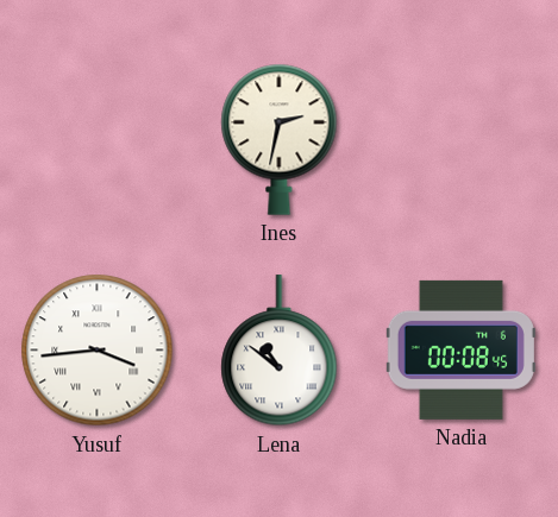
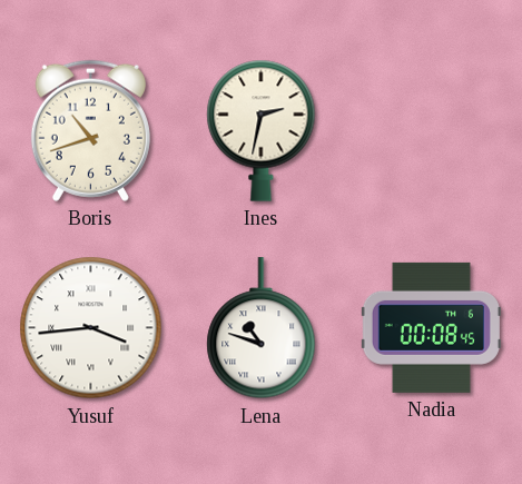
Boris: none -> 10:42 (90, 130)
Lena: 10:51 -> 10:48 (262, 328)
